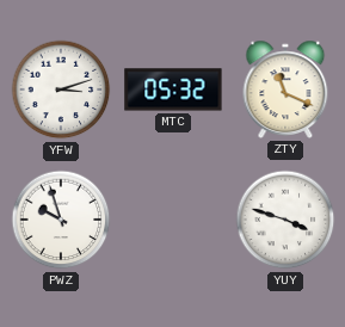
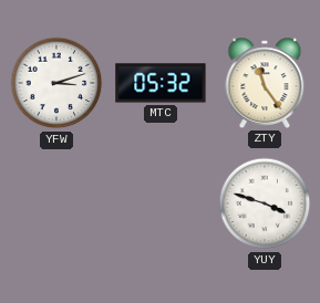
ZTY: 11:19 -> 11:24 (265, 83)
PWZ: 9:57 -> none (61, 220)
